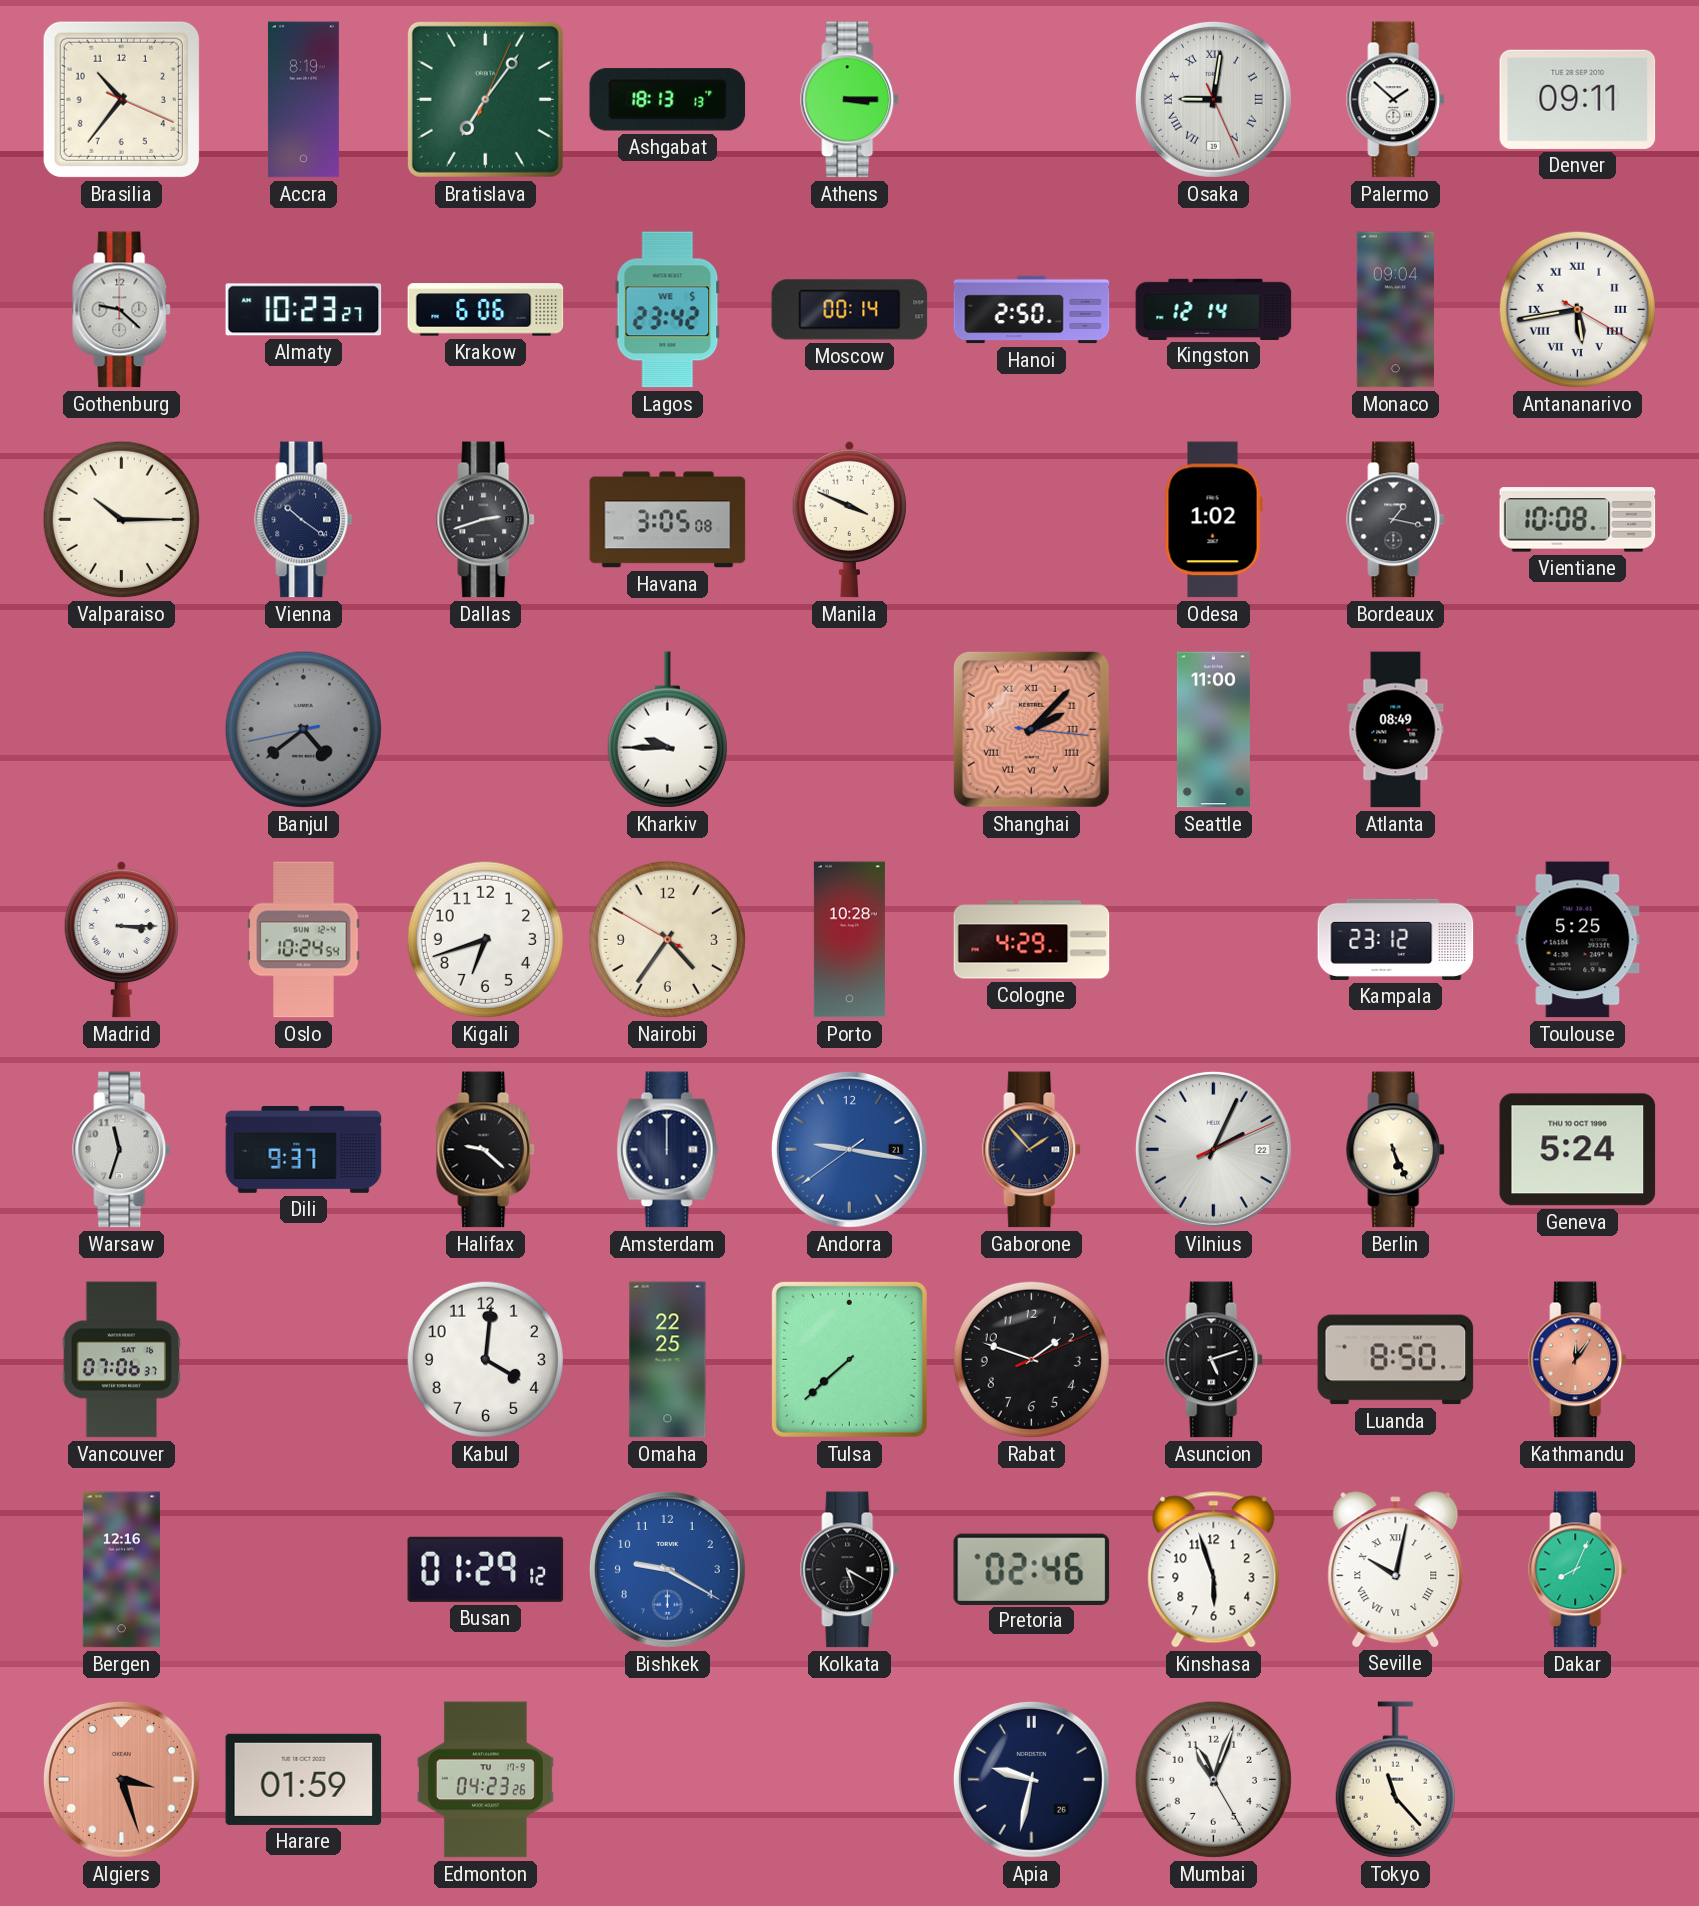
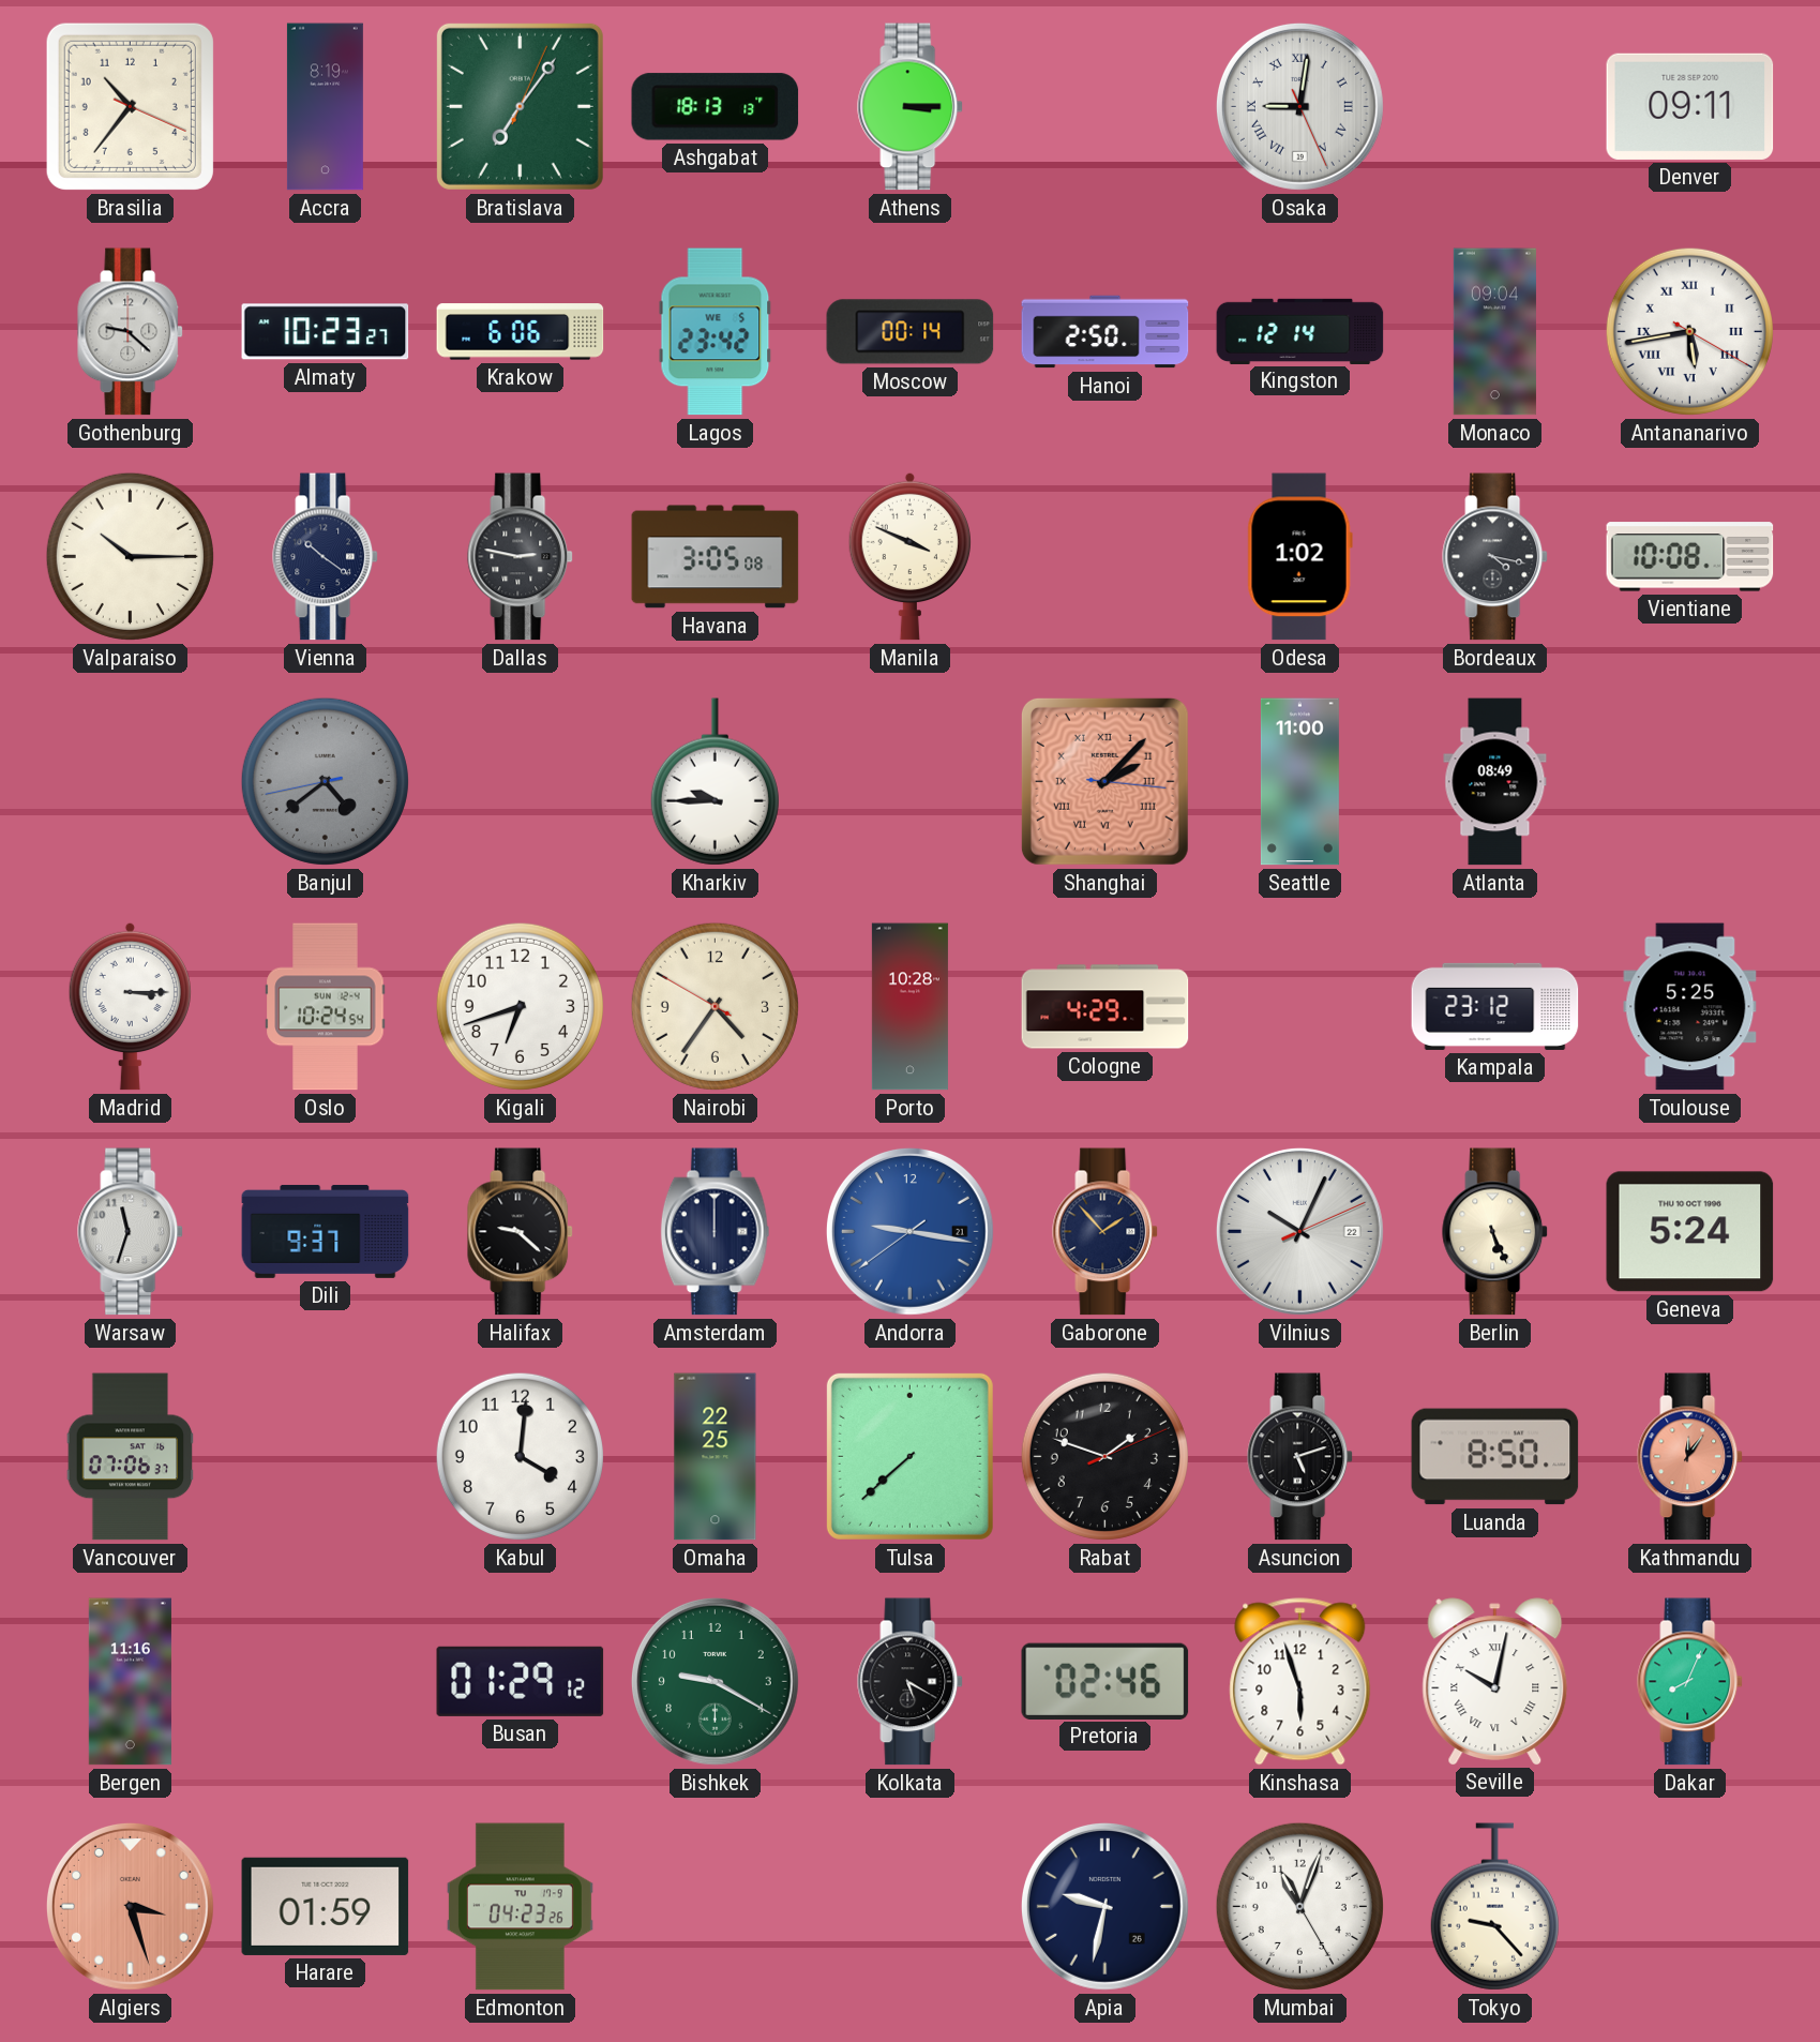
Palermo: 1:52 -> none (1396, 100)
Dallas: 2:42 -> 2:47 (521, 557)
Bordeaux: 1:17 -> 4:17 (1495, 557)
Vilnius: 2:04 -> 10:04 (1299, 1231)
Bergen: 12:16 -> 11:16 (130, 1682)
Bishkek dial: blue -> green (715, 1681)
Tokyo: 11:23 -> 9:23 (1494, 1907)
